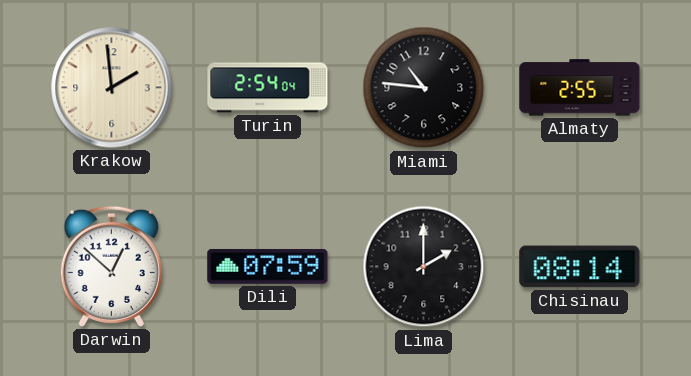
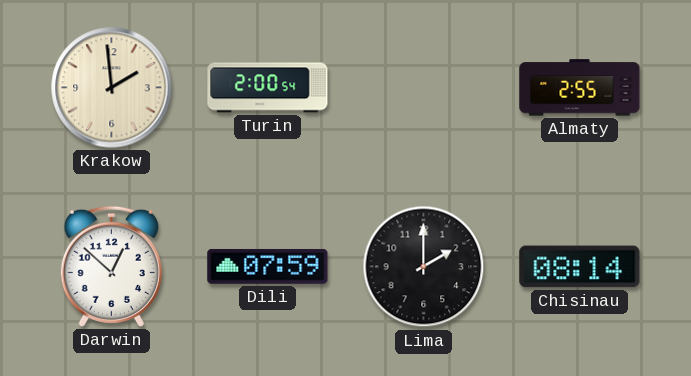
Turin: 2:54 -> 2:00 (268, 88)
Miami: 10:46 -> none (424, 88)
